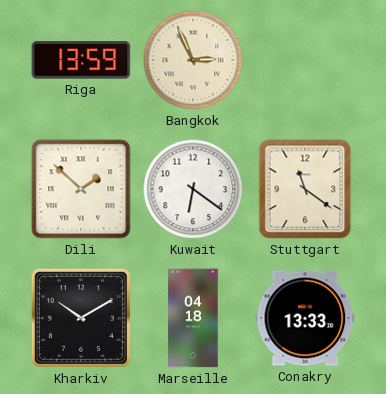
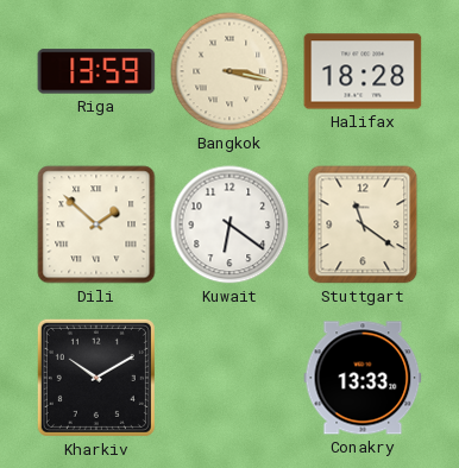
Bangkok: 2:56 -> 3:17 (229, 71)
Halifax: none -> 18:28 (363, 71)
Marseille: 04:18 -> none (193, 318)
